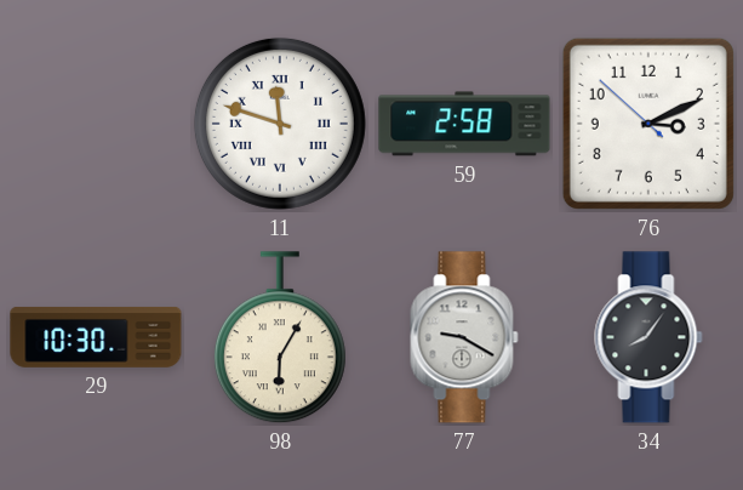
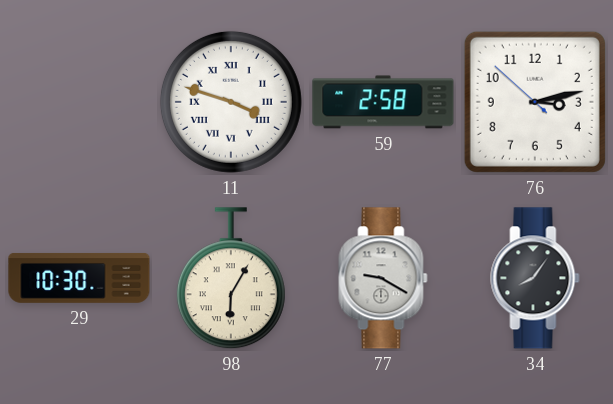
11: 11:48 -> 3:48 (231, 102)
76: 3:10 -> 3:12 (535, 102)
